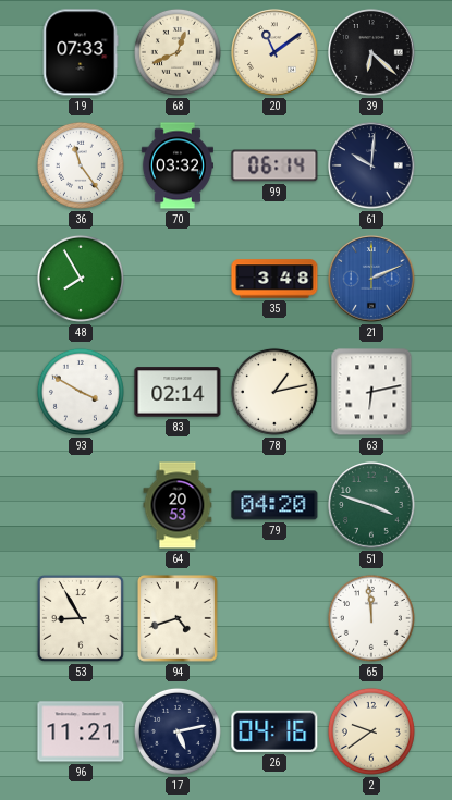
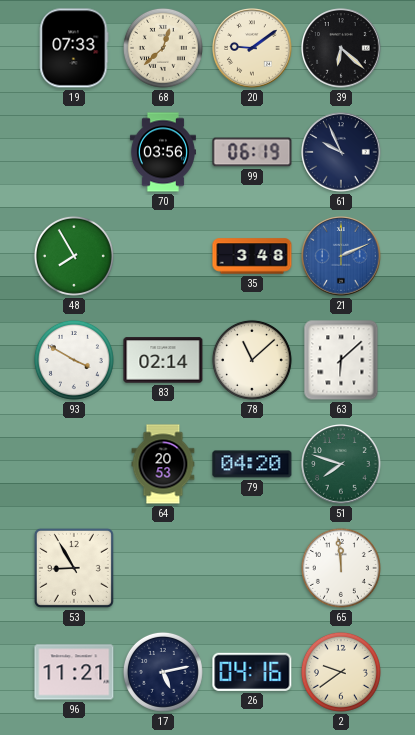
68: 12:41 -> 12:38 (163, 48)
20: 11:09 -> 9:09 (252, 48)
36: 11:24 -> none (81, 165)
70: 03:32 -> 03:56 (163, 152)
99: 06:14 -> 06:19 (252, 152)
61: 10:01 -> 9:56 (341, 152)
78: 1:13 -> 11:08 (252, 360)
63: 6:13 -> 6:08 (341, 360)
51: 3:48 -> 7:48 (341, 464)
94: 4:42 -> none (179, 618)
